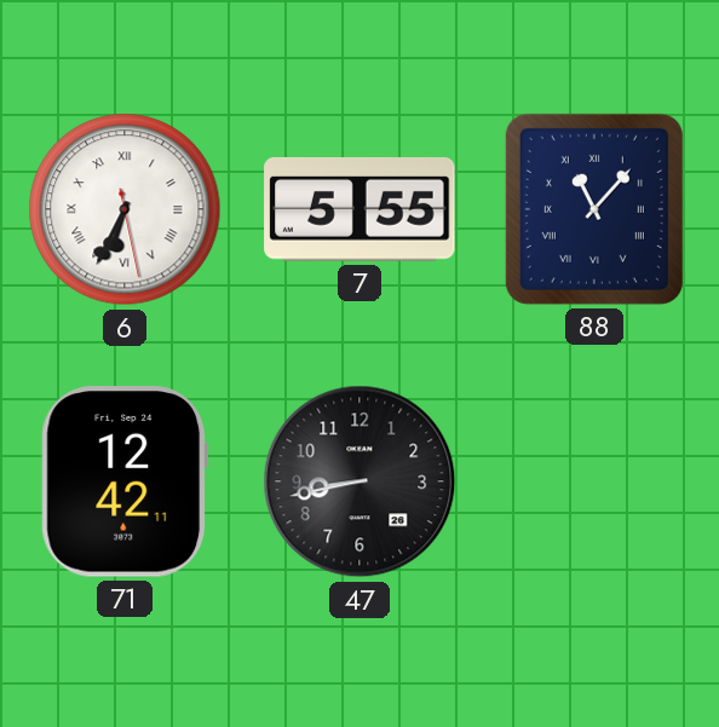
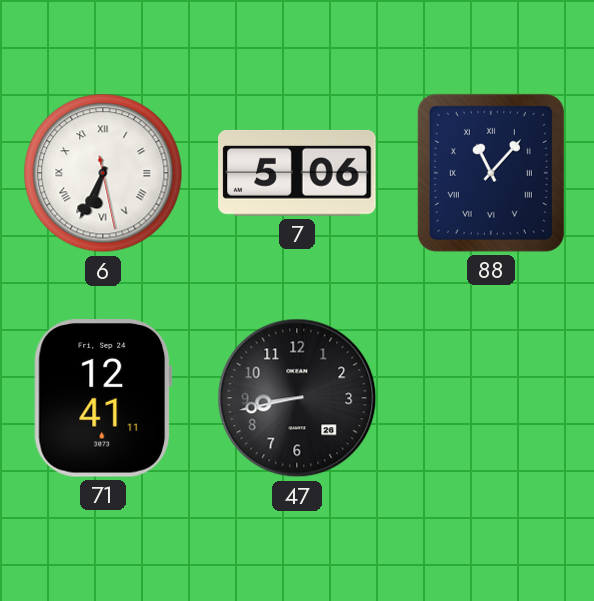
7: 5:55 -> 5:06 (297, 173)
71: 12:42 -> 12:41 (103, 398)
